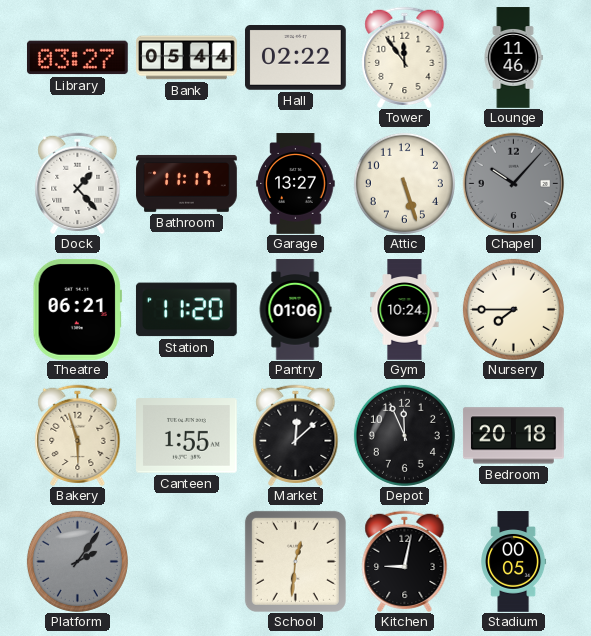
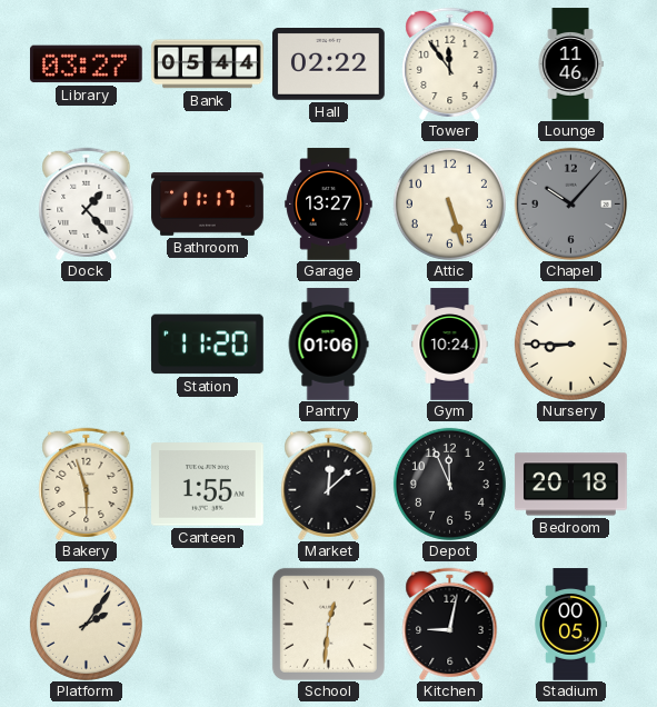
Theatre: 06:21 -> none (77, 310)
Nursery: 7:45 -> 8:45 (570, 343)
Platform dial: grey -> cream (86, 624)
